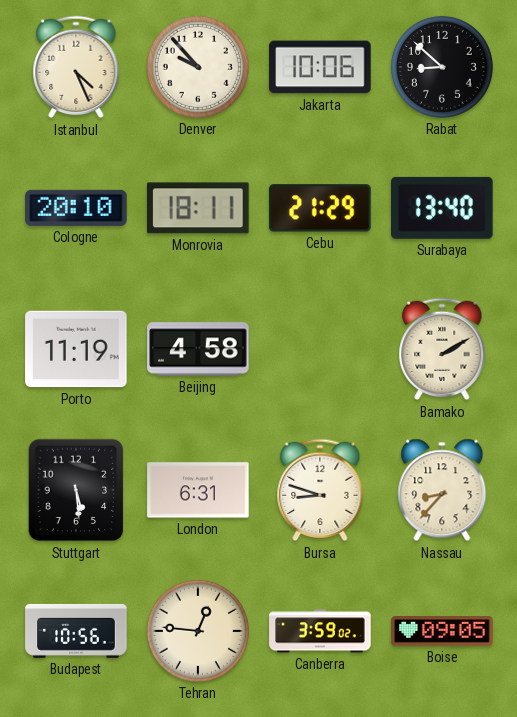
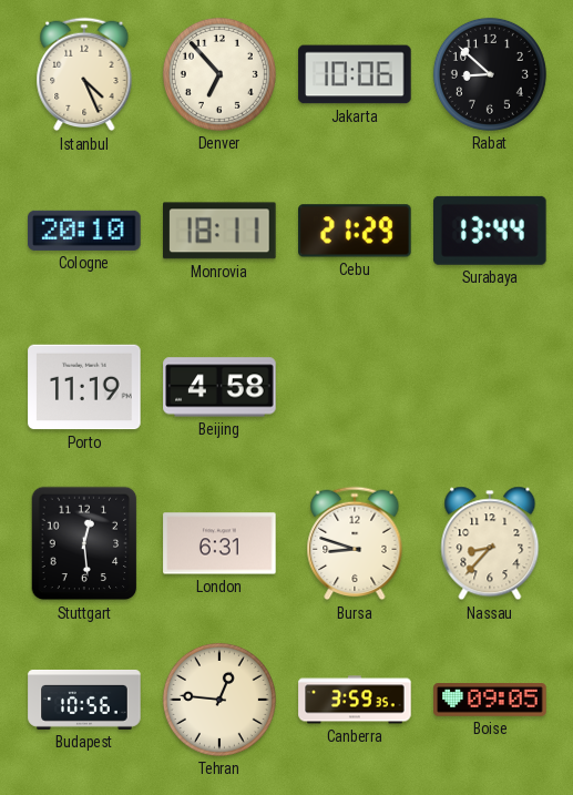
Denver: 9:53 -> 6:53 (219, 74)
Surabaya: 13:40 -> 13:44 (491, 231)
Bamako: 2:10 -> none (442, 349)
Stuttgart: 5:29 -> 12:29 (84, 543)
Canberra: 3:59:02 -> 3:59:35 (355, 700)
